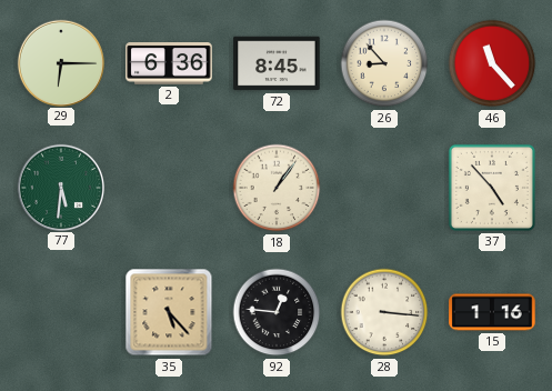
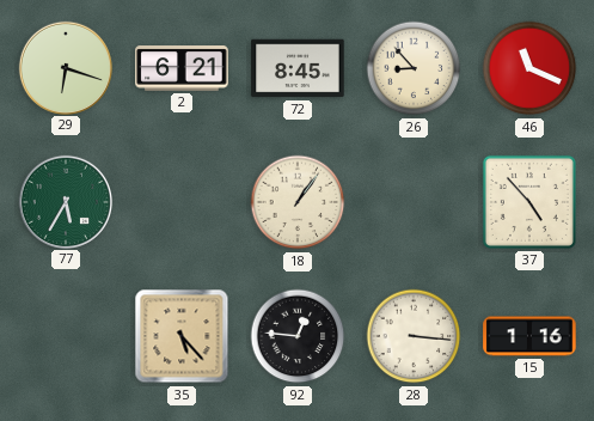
29: 6:15 -> 6:18 (65, 67)
2: 6:36 -> 6:21 (182, 68)
46: 11:23 -> 11:19 (529, 68)
77: 5:31 -> 5:35 (65, 201)
